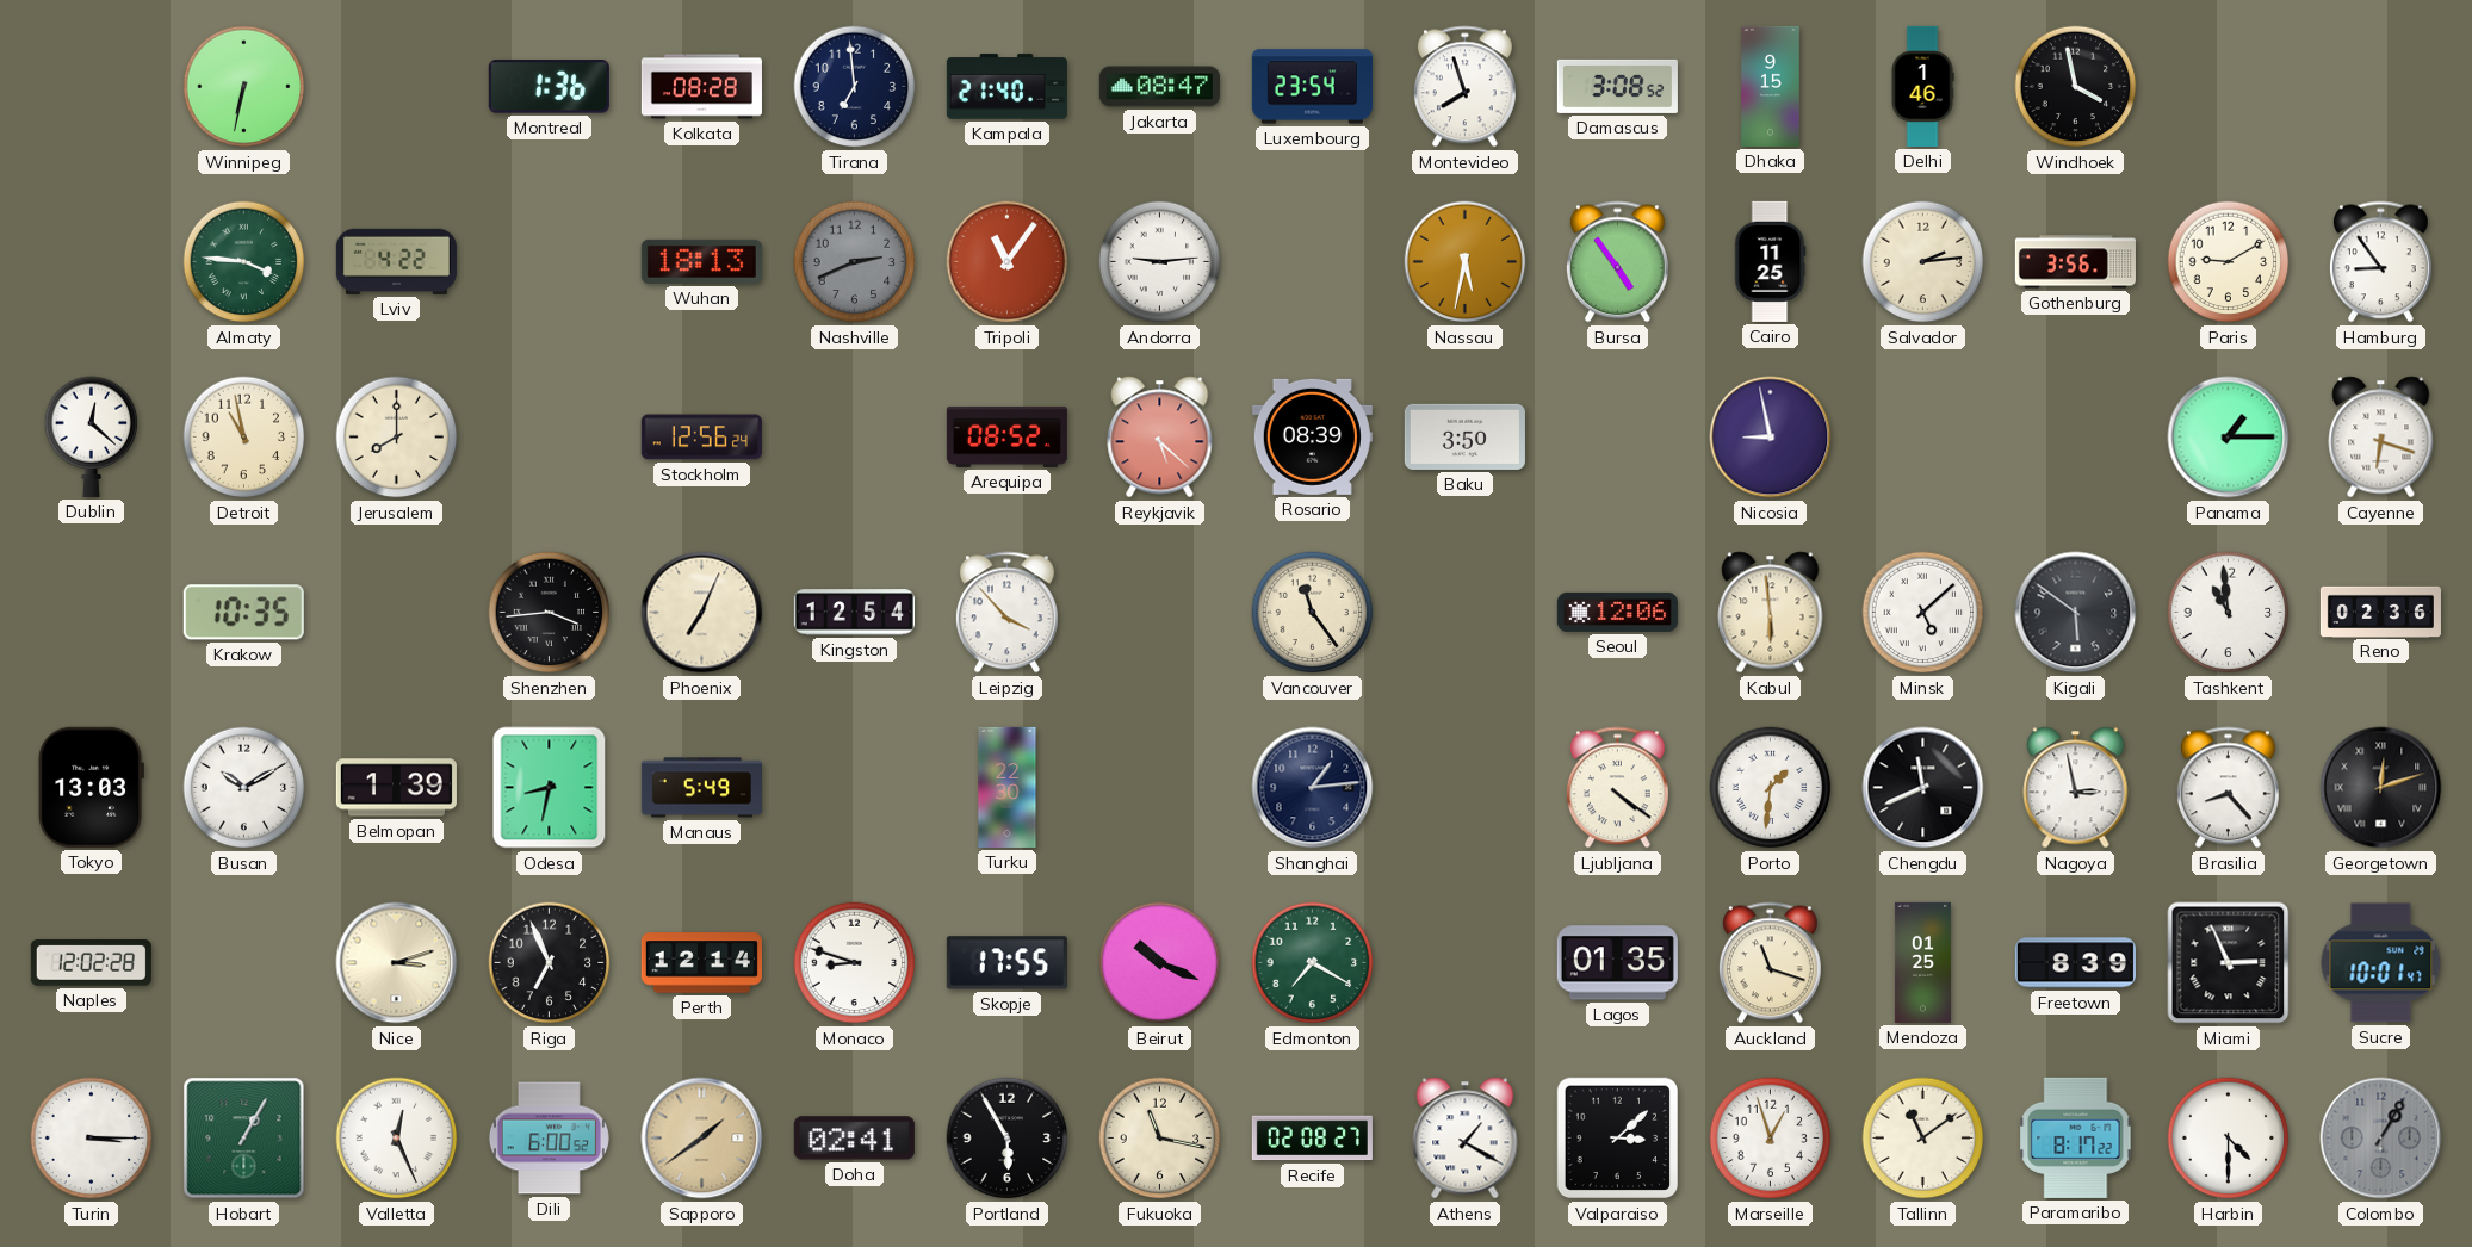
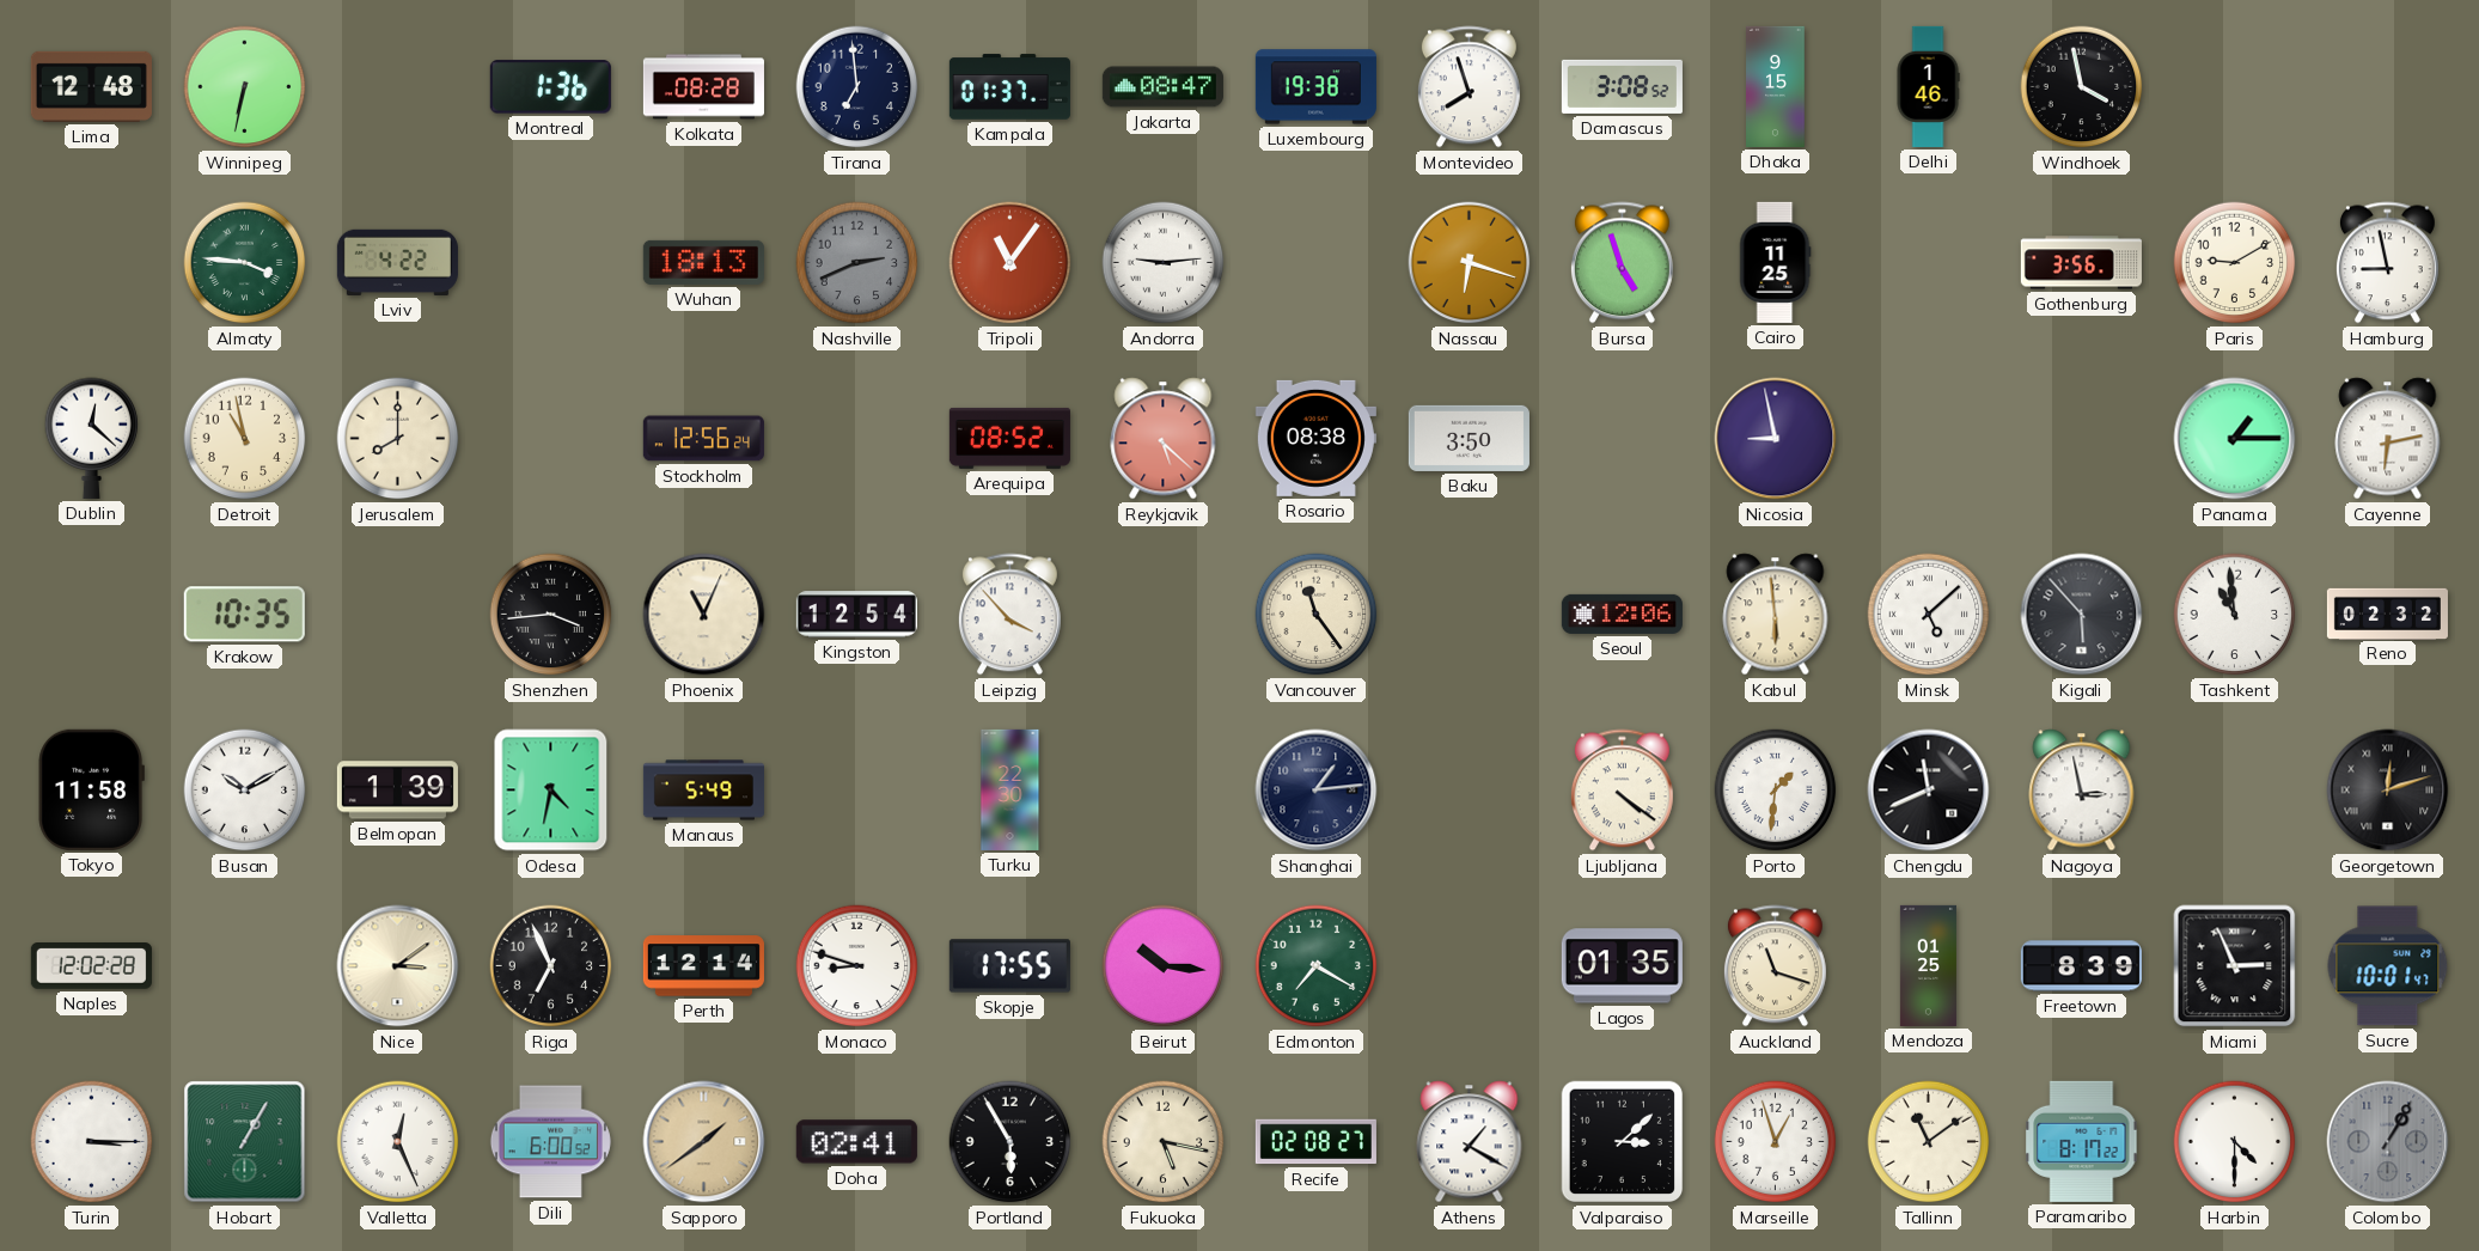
Lima: none -> 12:48 (91, 86)
Kampala: 21:40 -> 01:37 (1009, 87)
Luxembourg: 23:54 -> 19:38 (1315, 87)
Nassau: 5:32 -> 6:18 (1470, 263)
Bursa: 4:54 -> 4:57 (1622, 263)
Salvador: 2:14 -> none (1923, 262)
Hamburg: 8:54 -> 8:58 (2387, 263)
Rosario: 08:39 -> 08:38 (1315, 438)
Cayenne: 6:18 -> 6:13 (2388, 439)
Phoenix: 7:04 -> 11:04 (704, 615)
Kigali: 5:51 -> 5:53 (2082, 615)
Reno: 02:36 -> 02:32 (2387, 614)
Tokyo: 13:03 -> 11:58 (91, 789)
Odesa: 8:32 -> 4:32 (551, 791)
Brasilia: 8:23 -> none (2228, 788)
Nice: 3:12 -> 3:09 (398, 966)
Beirut: 10:19 -> 10:16 (1164, 966)
Fukuoka: 11:17 -> 5:17 (1164, 1142)
